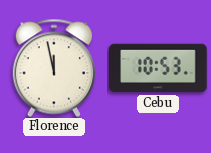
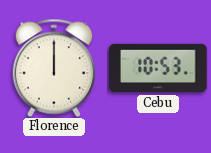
Florence: 11:58 -> 12:00 (53, 68)
